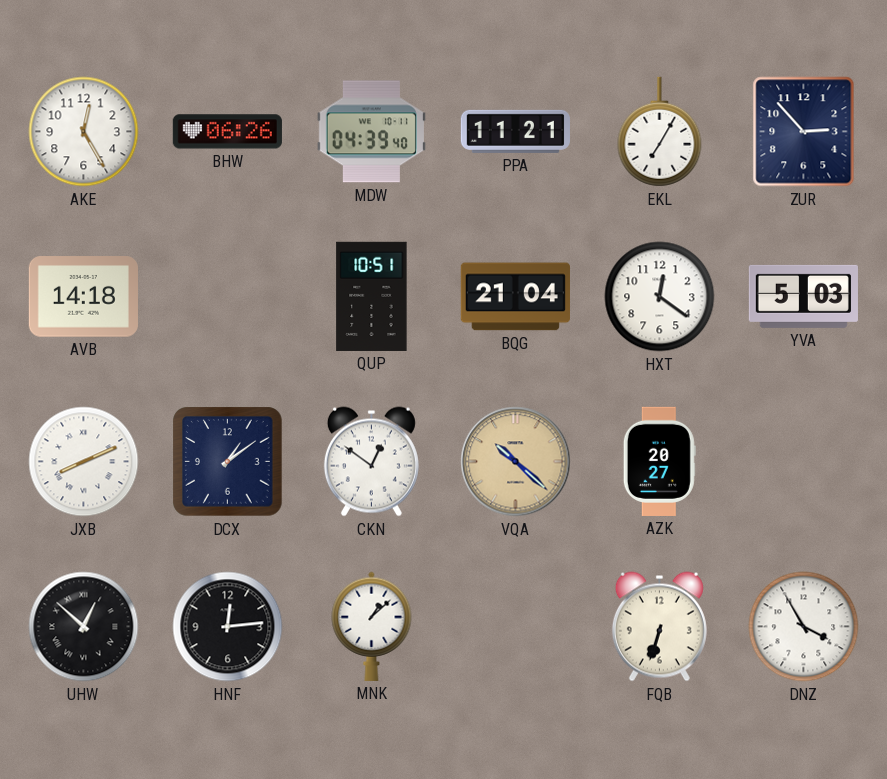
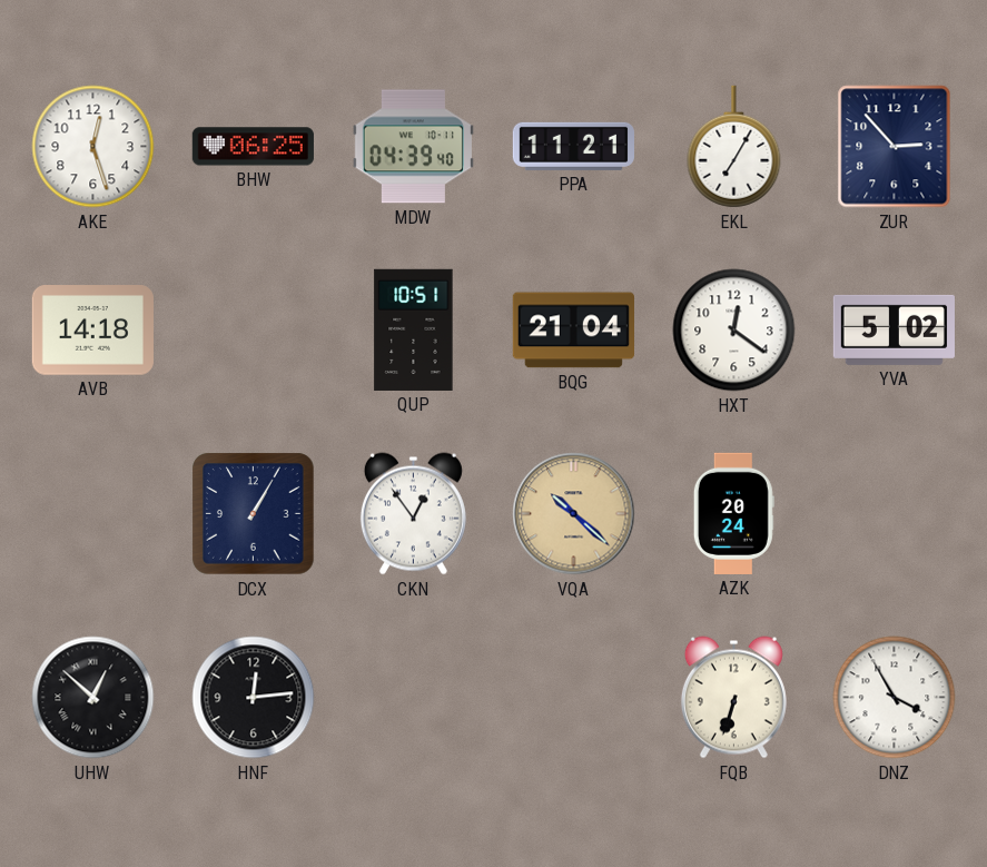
AKE: 12:25 -> 12:27 (93, 147)
BHW: 06:26 -> 06:25 (253, 147)
YVA: 5:03 -> 5:02 (894, 329)
JXB: 8:11 -> none (84, 462)
DCX: 1:09 -> 1:05 (254, 514)
CKN: 12:51 -> 12:54 (413, 514)
AZK: 20:27 -> 20:24 (733, 513)
MNK: 1:08 -> none (372, 626)
